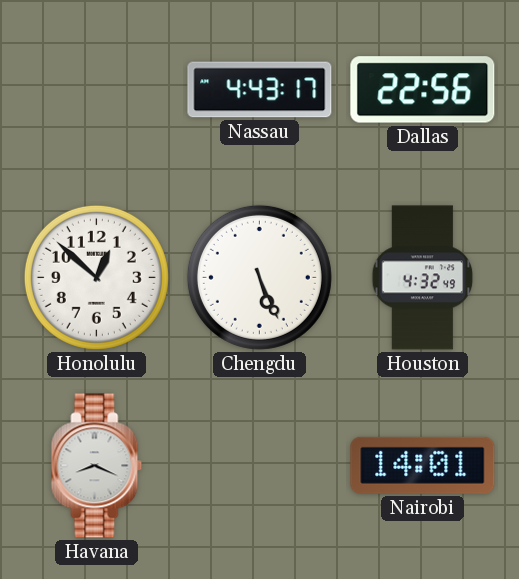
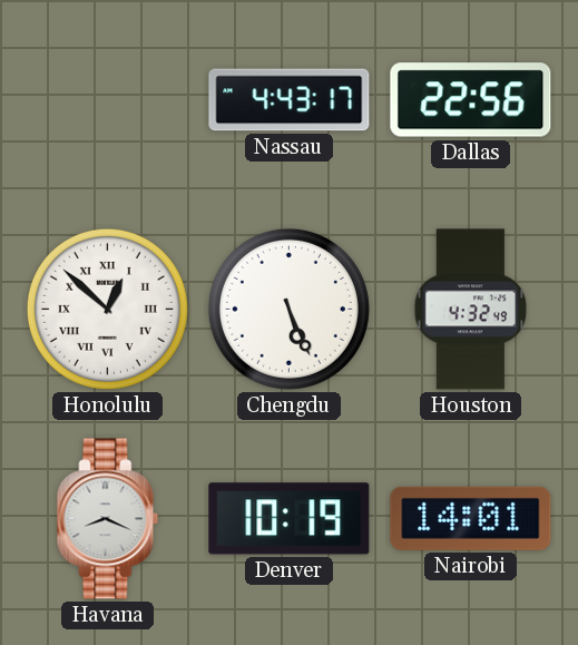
Honolulu numerals: Arabic -> Roman (107, 309)
Denver: none -> 10:19 (290, 519)
